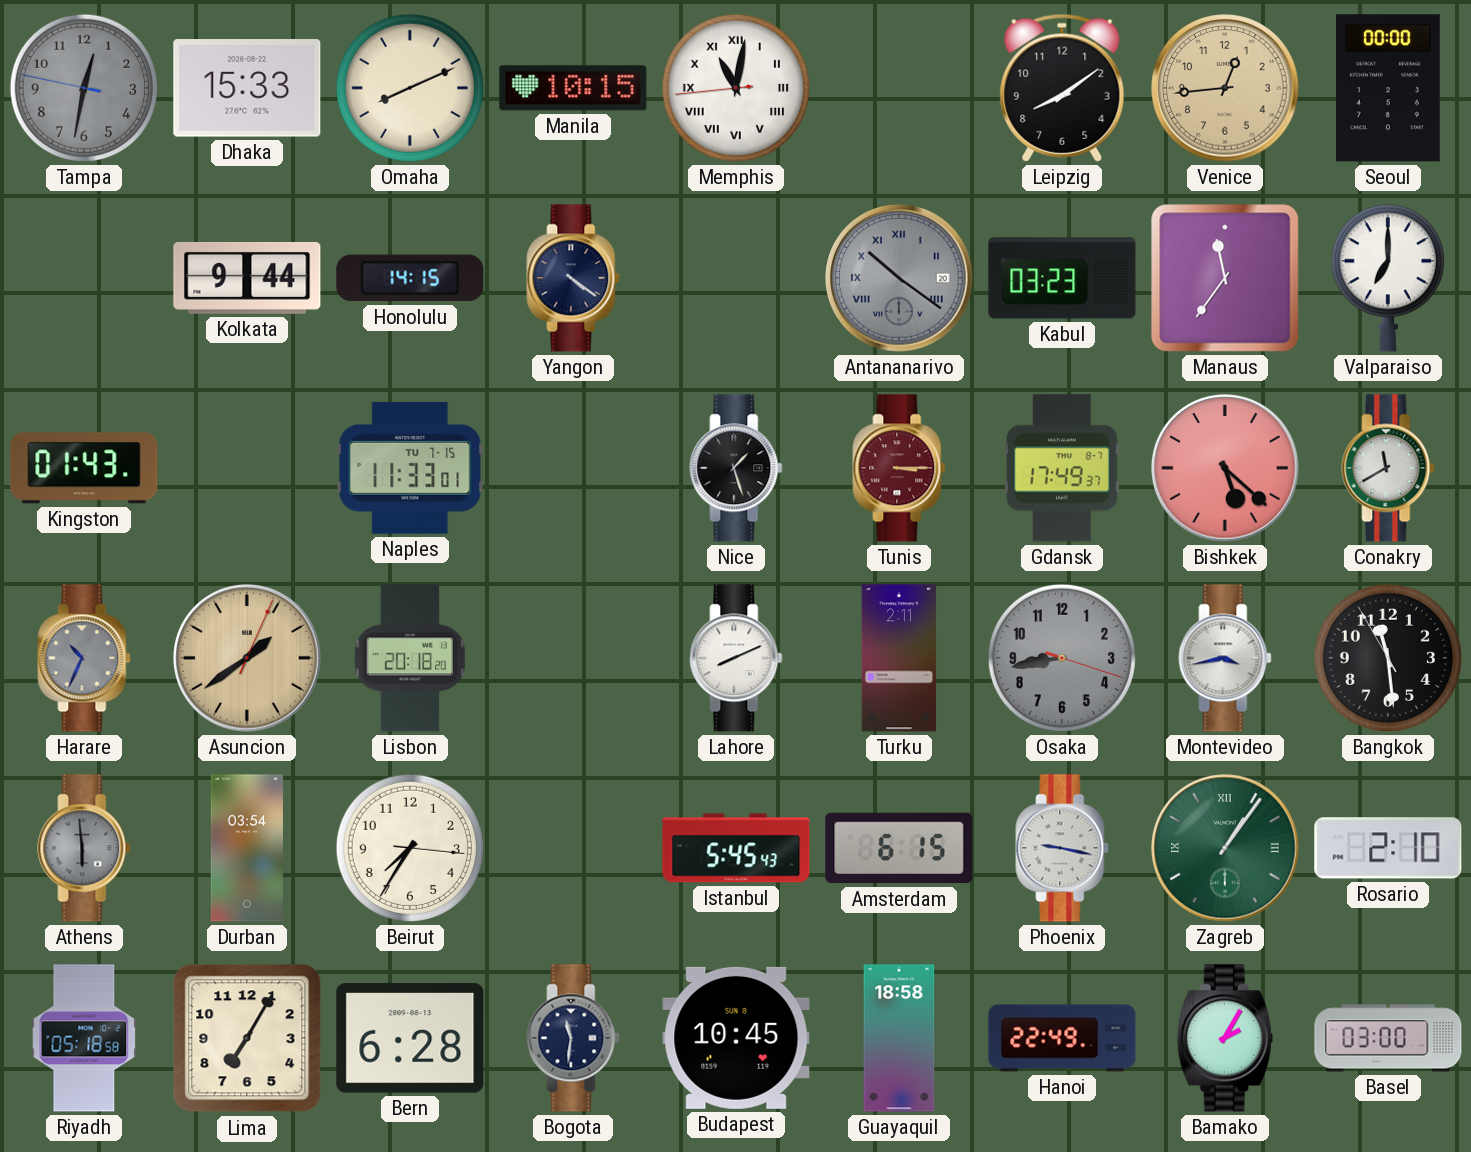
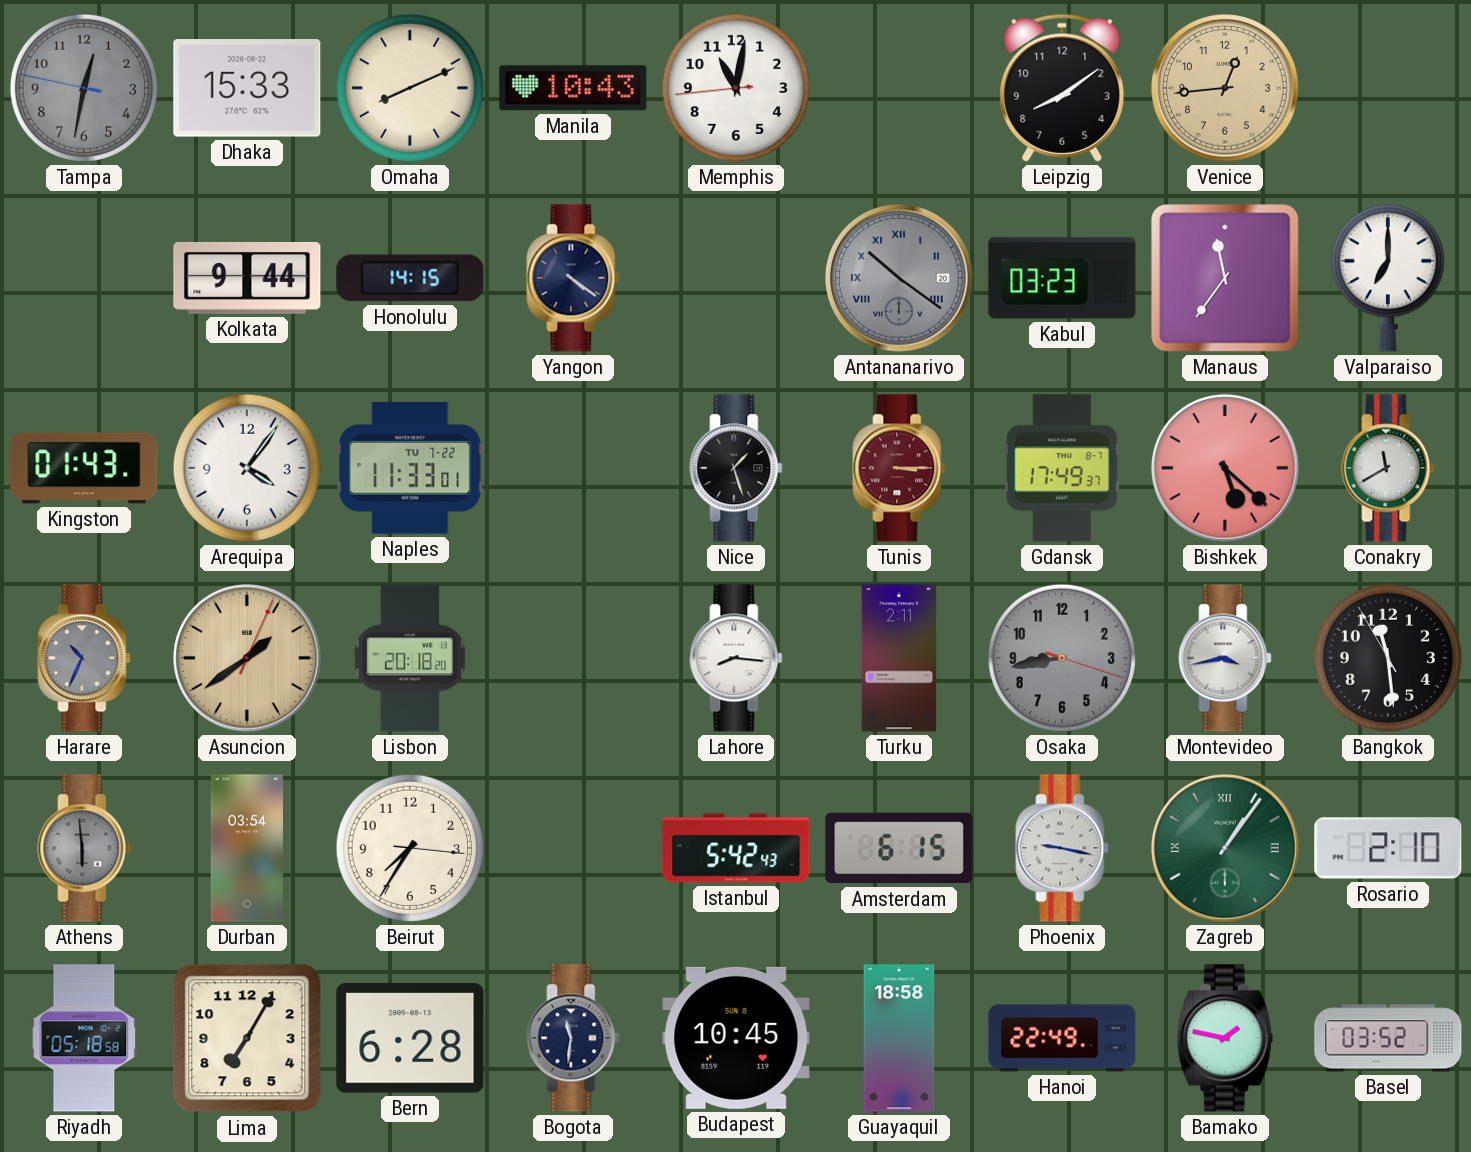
Manila: 10:15 -> 10:43 (573, 88)
Memphis numerals: Roman -> Arabic (736, 88)
Seoul: 00:00 -> none (1388, 88)
Arequipa: none -> 4:06 (247, 468)
Naples date: TU 7-15 -> TU 7-22 (410, 468)
Lahore: 8:11 -> 8:16 (736, 658)
Istanbul: 5:45 -> 5:42 (736, 848)
Bamako: 2:05 -> 1:47 (1225, 1038)
Basel: 03:00 -> 03:52 (1388, 1038)
